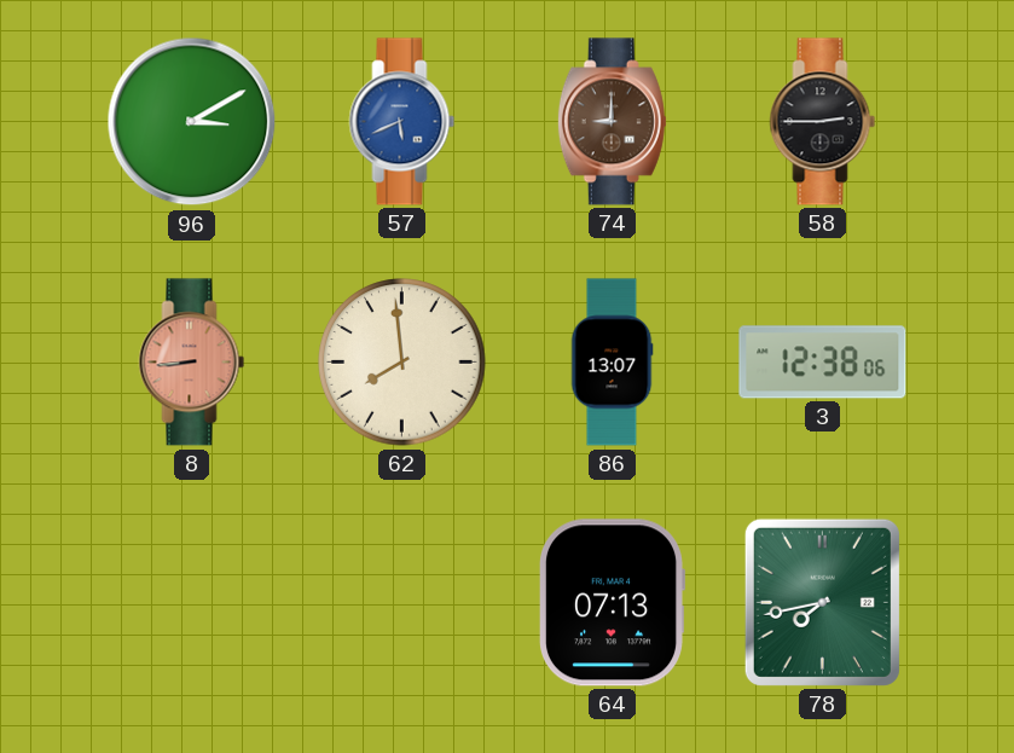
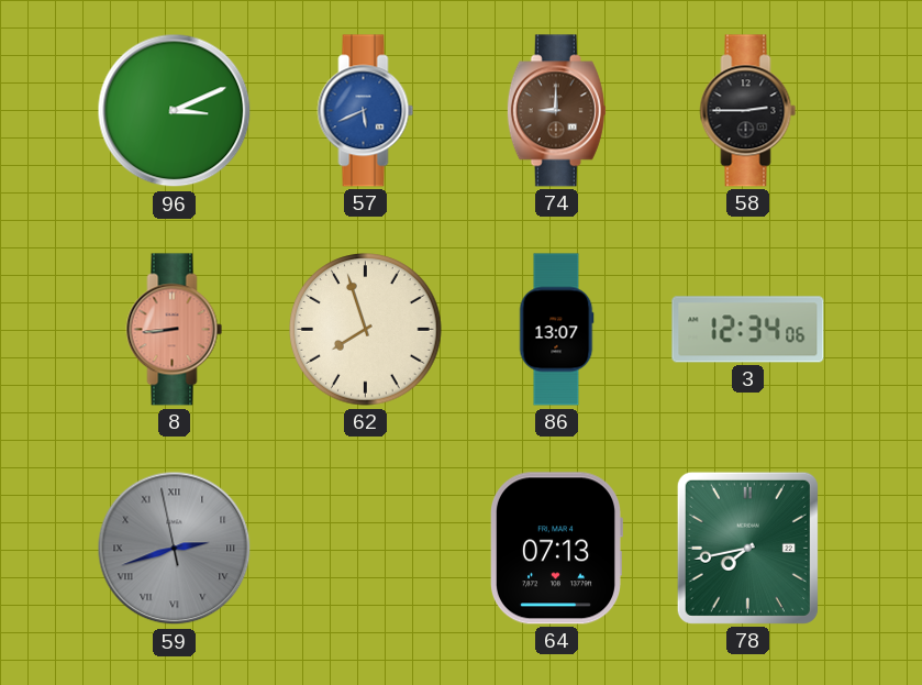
96: 3:10 -> 3:11 (175, 111)
62: 7:59 -> 7:57 (366, 330)
3: 12:38 -> 12:34 (748, 330)
59: none -> 2:41 (175, 549)
